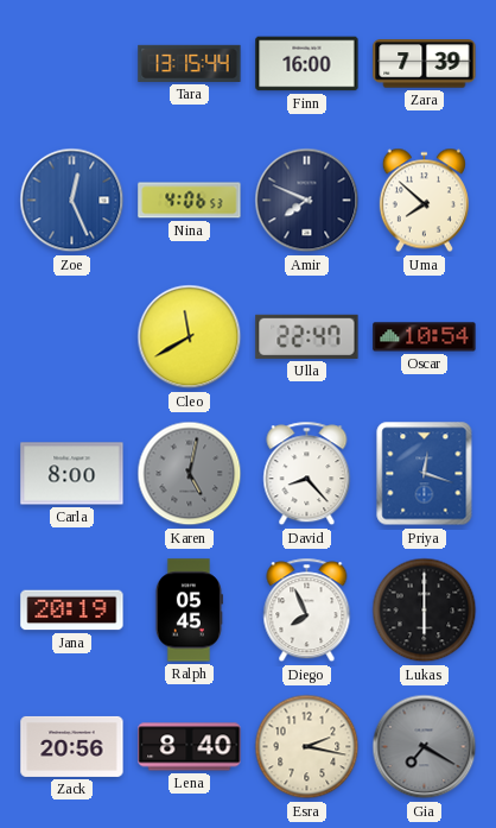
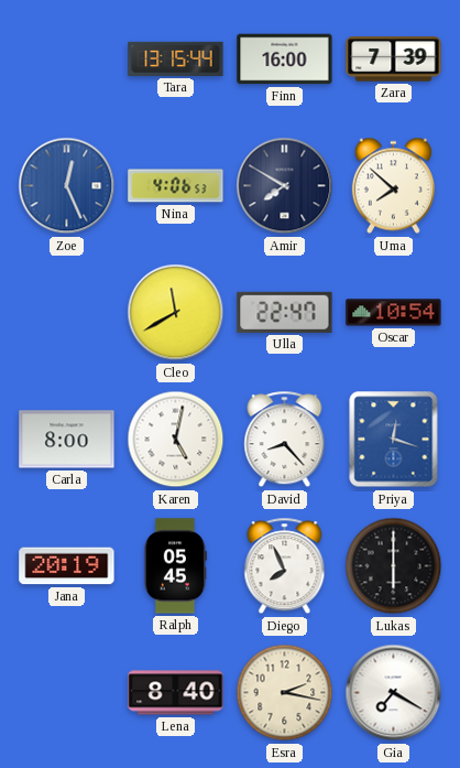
Amir: 7:49 -> 7:50 (285, 186)
Karen dial: grey -> white (176, 440)
Zack: 20:56 -> none (72, 746)
Gia dial: grey -> white (394, 693)
